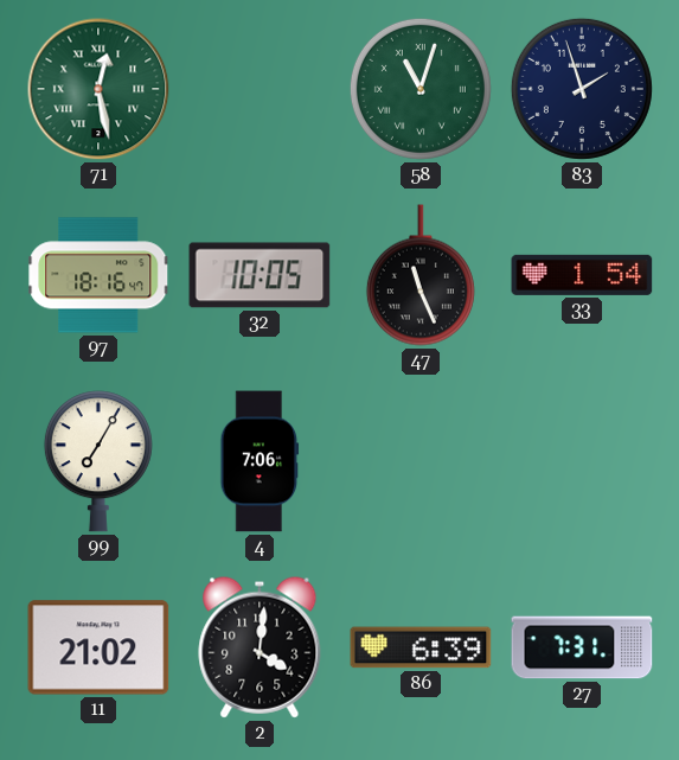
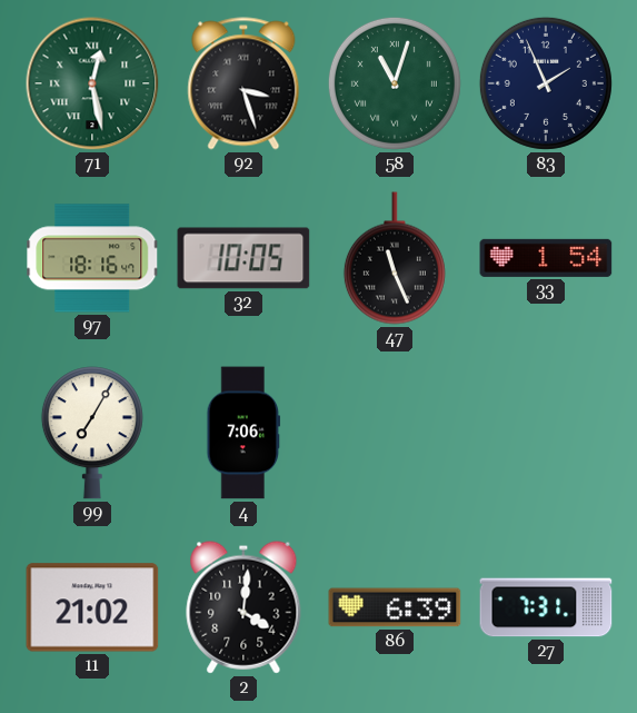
92: none -> 3:27 (243, 83)
83: 1:57 -> 1:56 (546, 83)
